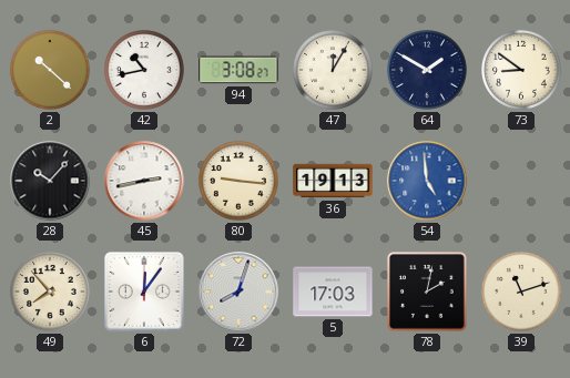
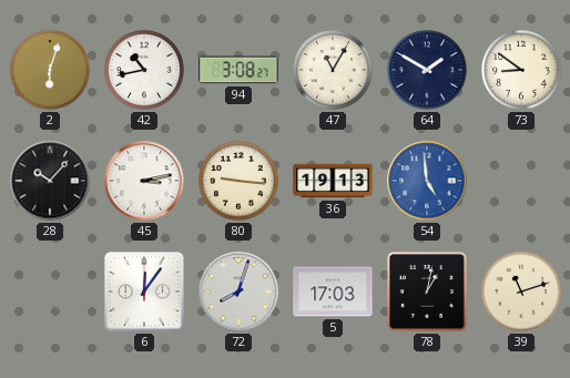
2: 10:22 -> 6:03 (51, 71)
47: 12:05 -> 11:05 (334, 71)
45: 2:43 -> 3:13 (144, 181)
49: 7:53 -> none (51, 293)
78: 2:02 -> 1:02 (428, 293)
